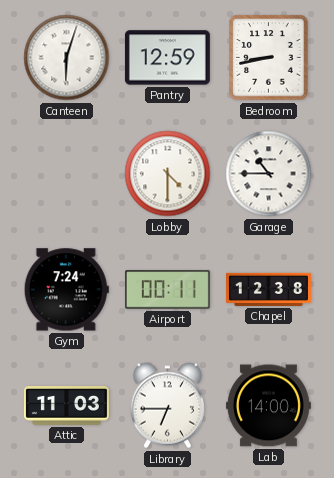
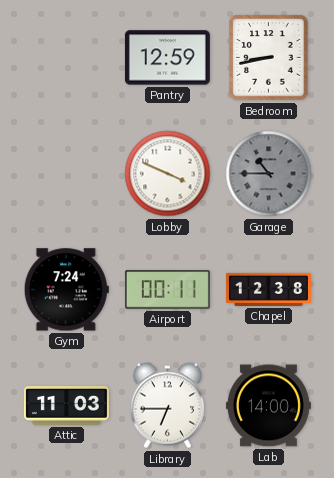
Canteen: 6:03 -> none (67, 58)
Lobby: 4:30 -> 3:49 (168, 174)
Garage dial: white -> grey (269, 174)
